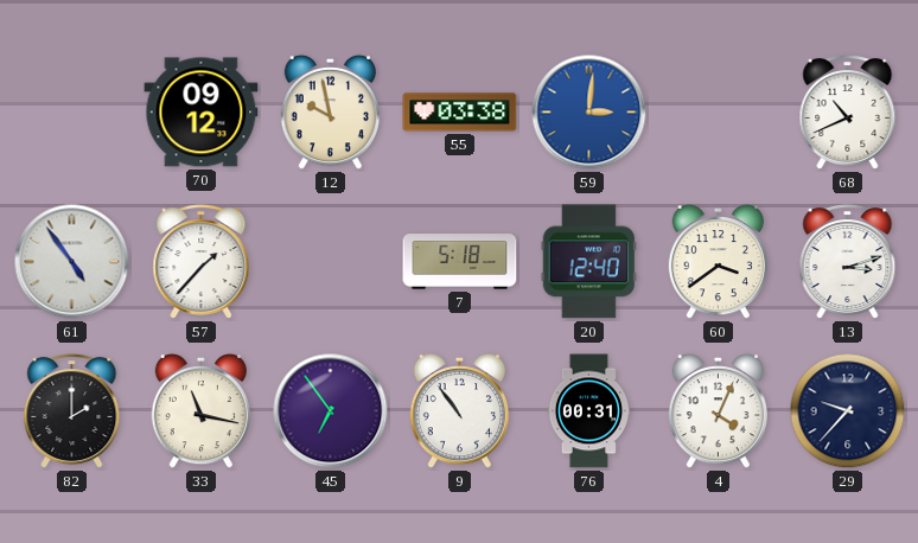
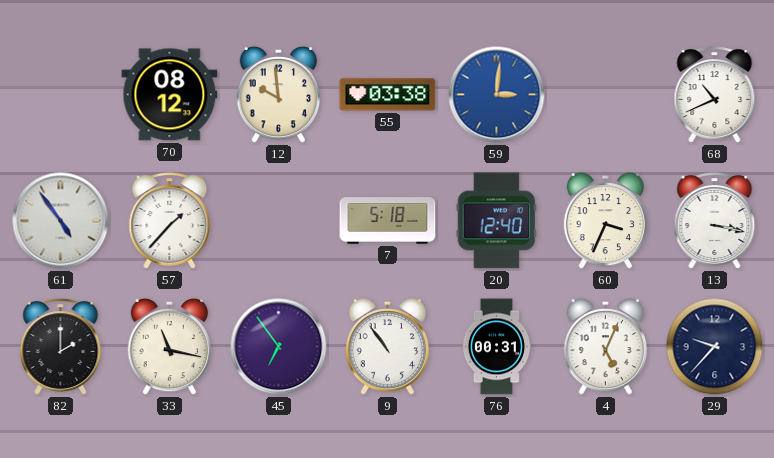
70: 09:12 -> 08:12 (170, 95)
12: 9:58 -> 9:59 (278, 95)
60: 3:39 -> 3:34 (605, 221)
13: 3:12 -> 3:17 (715, 221)
4: 4:04 -> 5:04 (605, 347)
